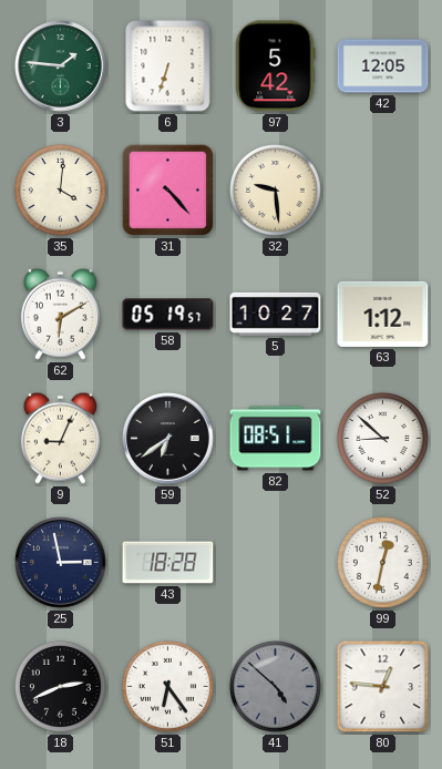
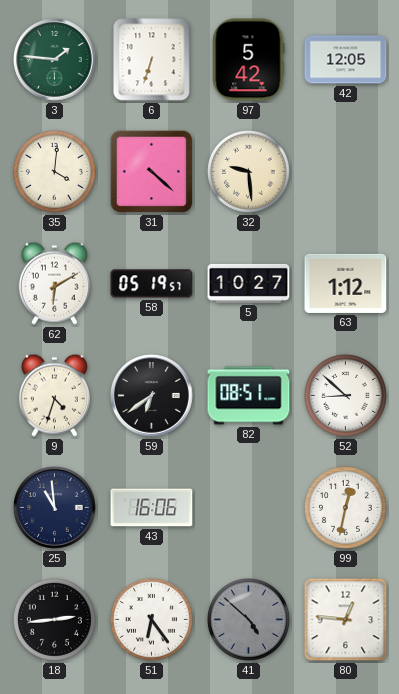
31: 4:23 -> 4:22 (152, 172)
9: 9:04 -> 4:33 (54, 395)
25: 2:58 -> 10:59 (55, 508)
43: 18:28 -> 16:06 (152, 508)
18: 2:41 -> 2:44 (54, 619)
